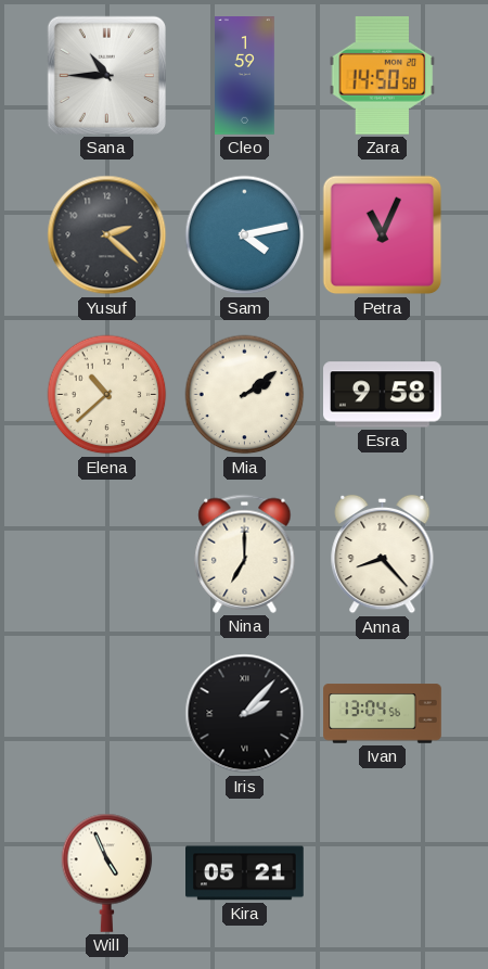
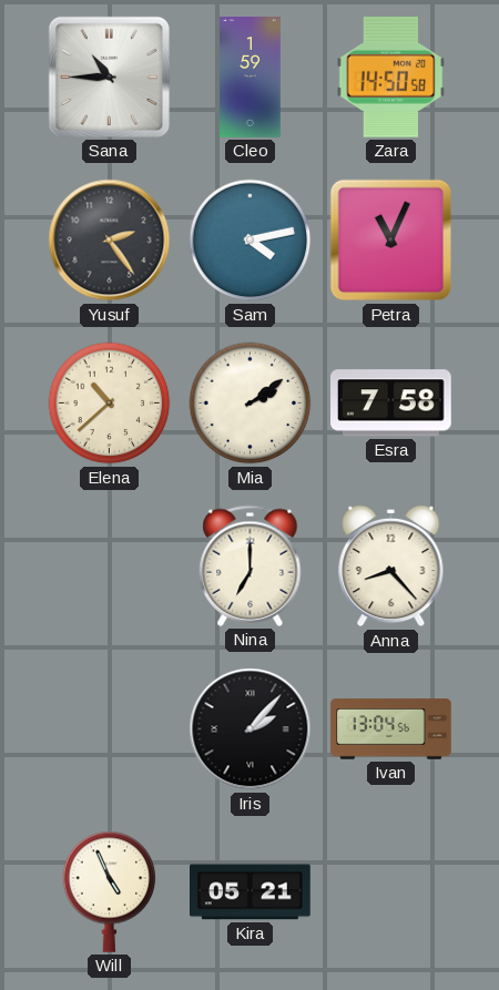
Yusuf: 2:22 -> 2:24 (110, 241)
Esra: 9:58 -> 7:58 (391, 404)
